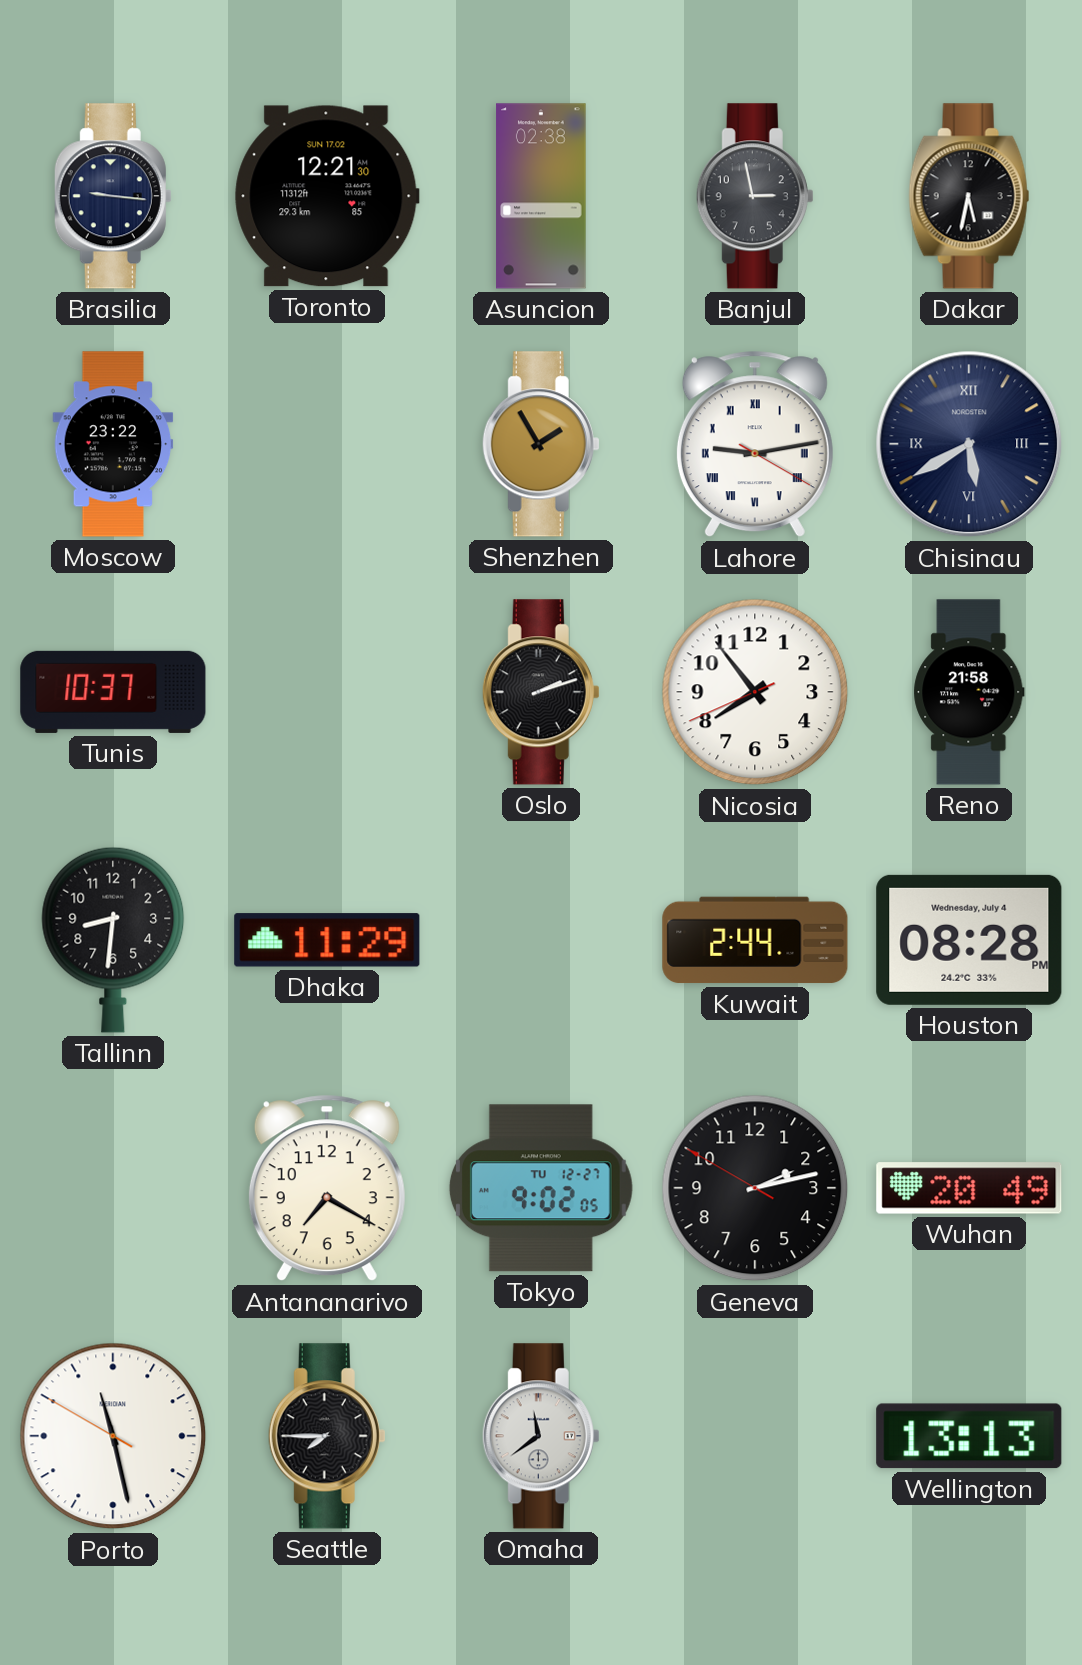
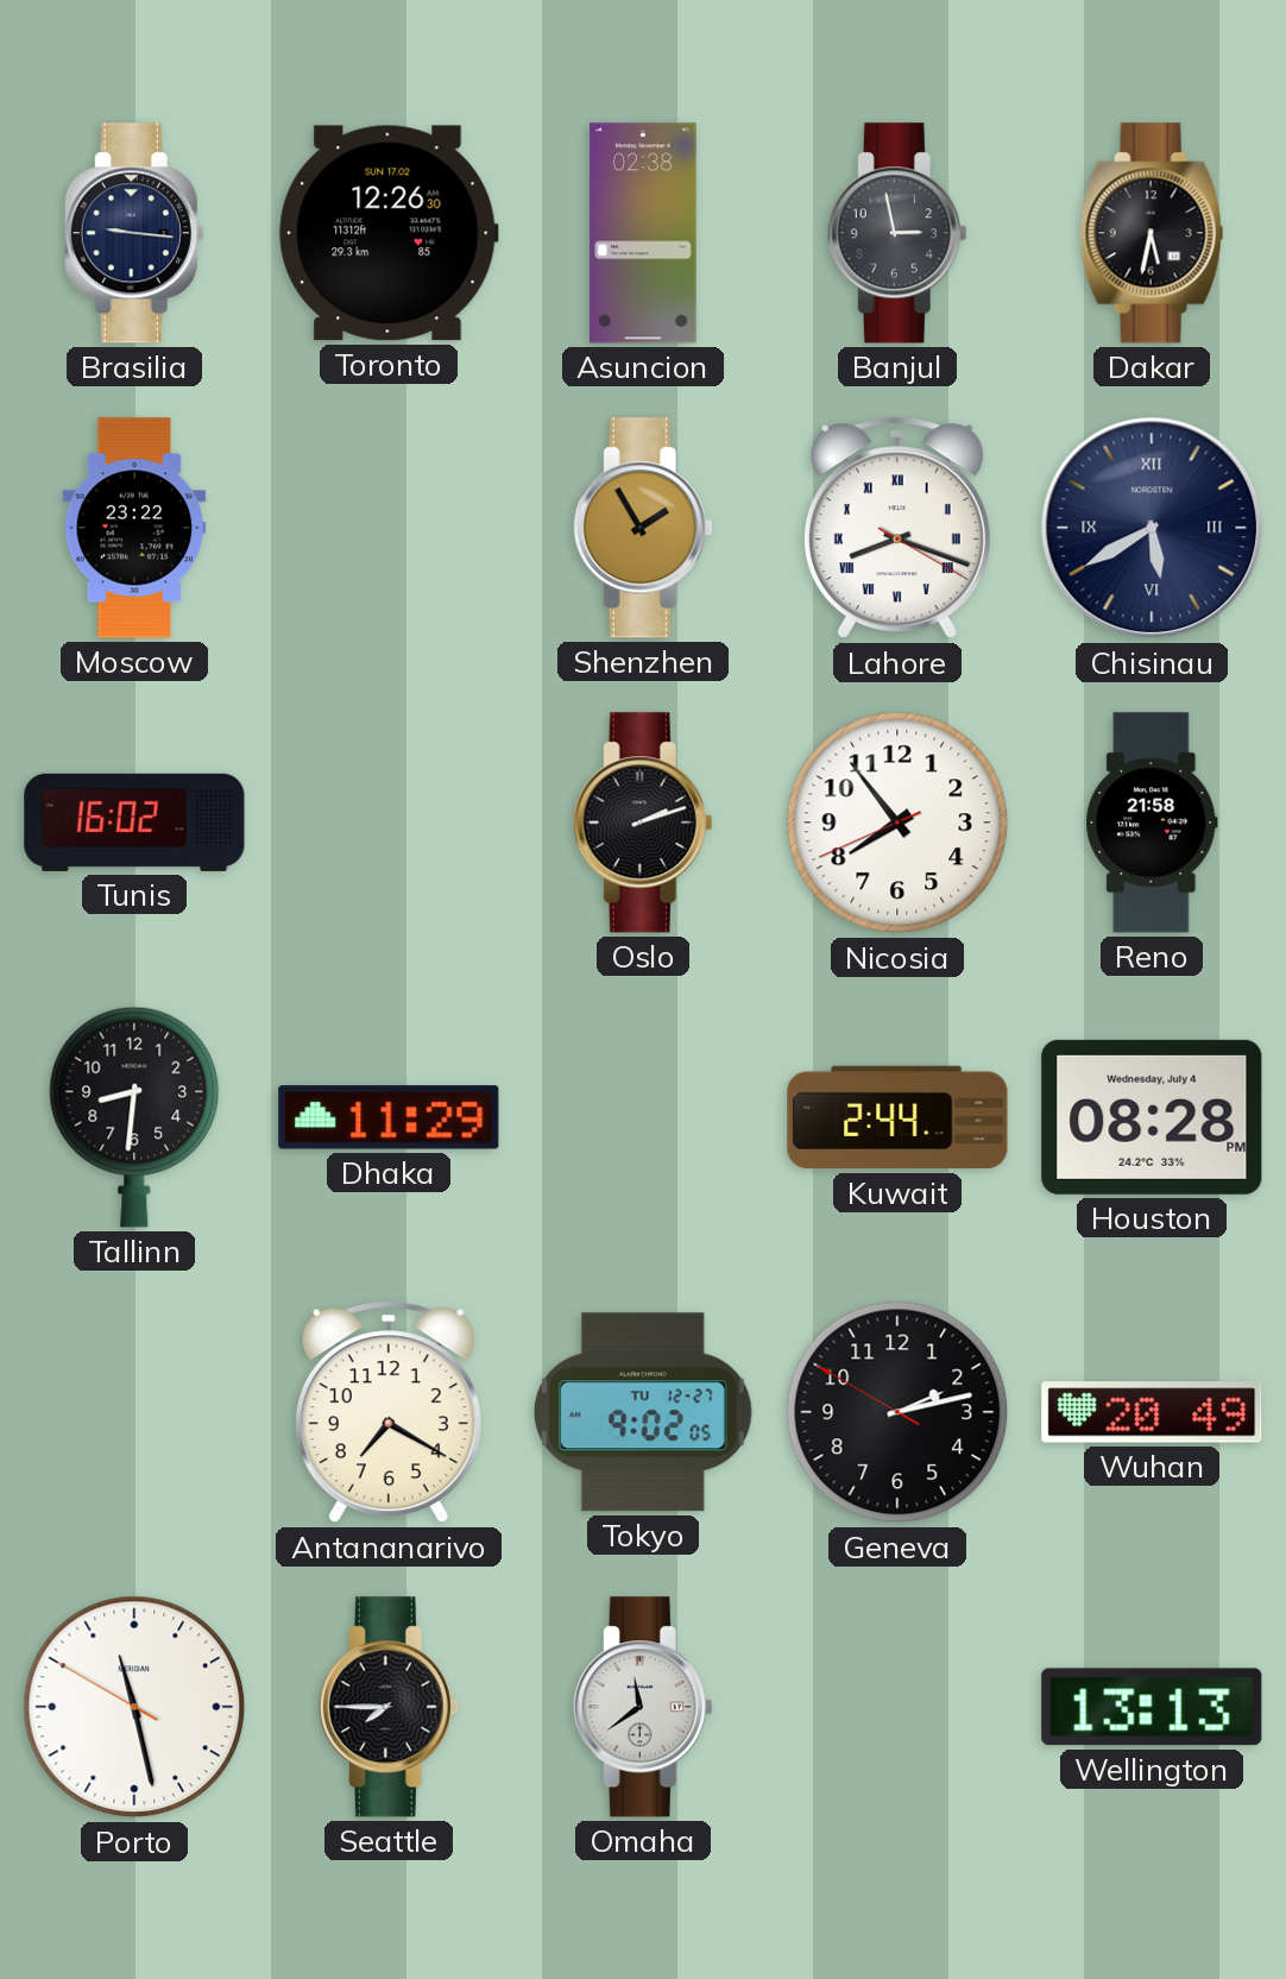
Toronto: 12:21 -> 12:26 (389, 233)
Lahore: 9:13 -> 8:18 (897, 528)
Tunis: 10:37 -> 16:02 (134, 823)
